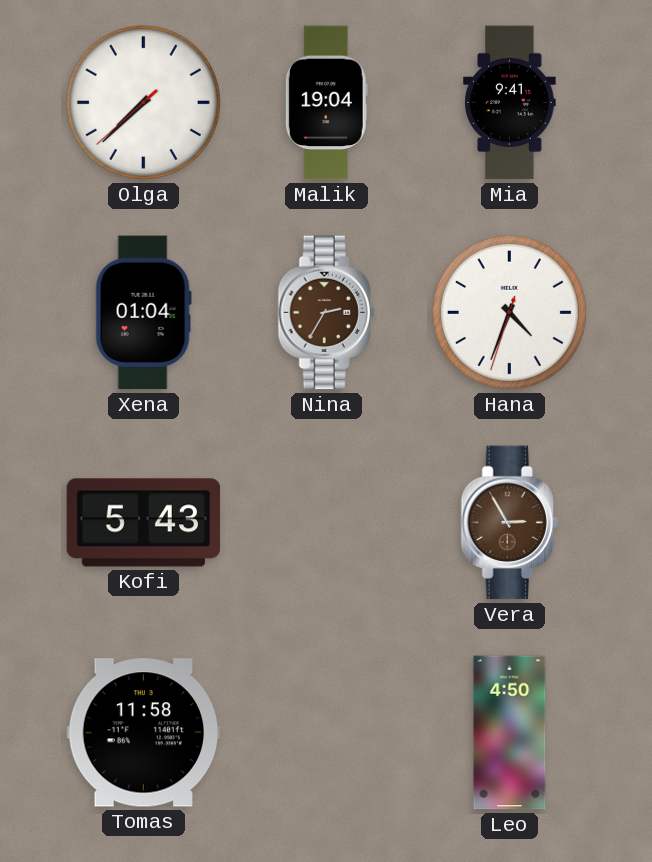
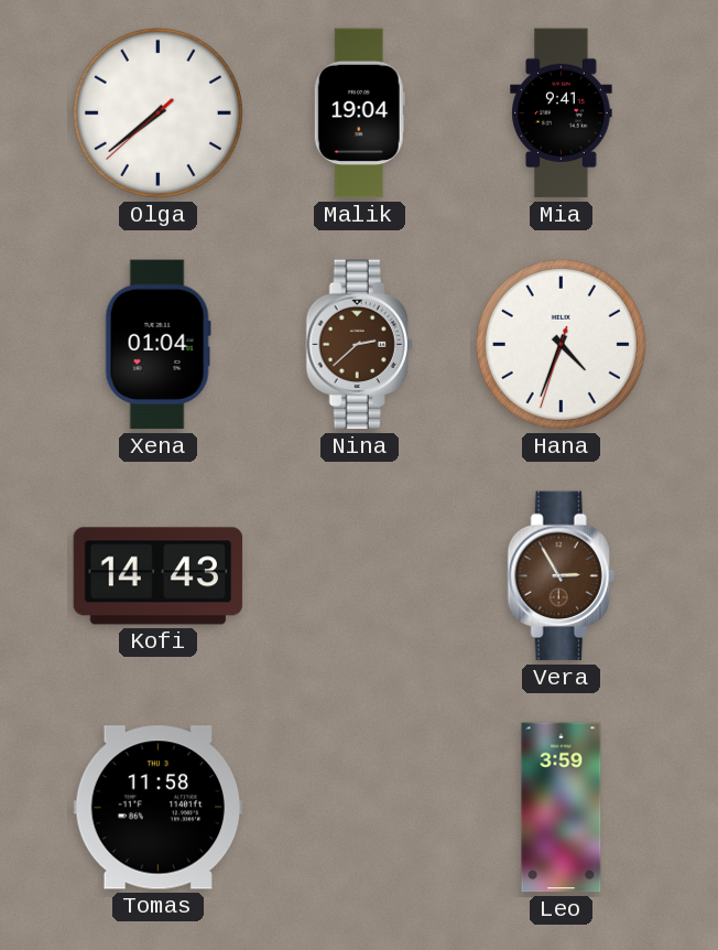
Olga: 7:37 -> 7:38 (157, 112)
Nina: 2:35 -> 2:38 (359, 345)
Kofi: 5:43 -> 14:43 (159, 576)
Leo: 4:50 -> 3:59 (562, 808)
